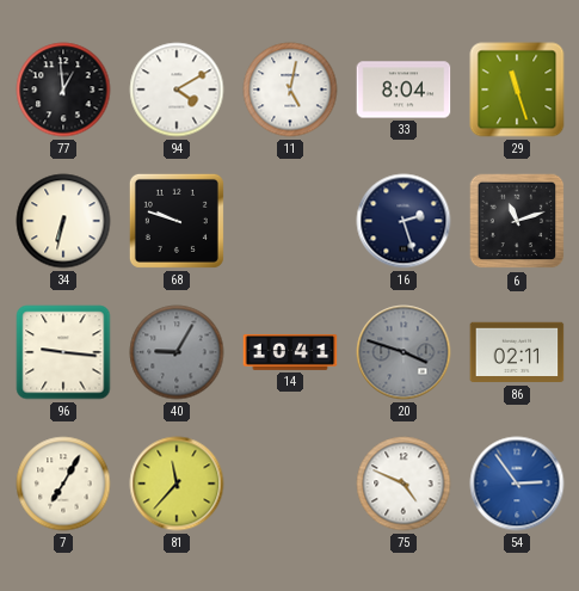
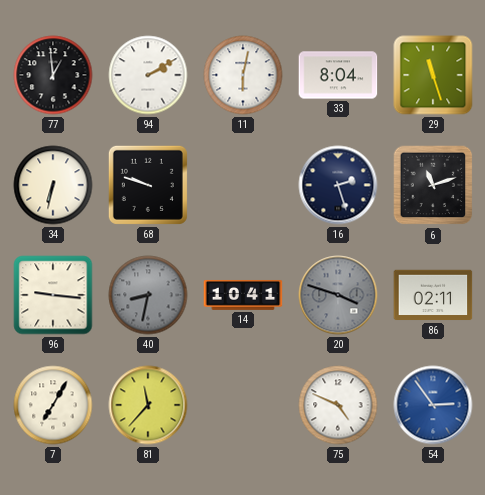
94: 4:10 -> 2:10 (148, 75)
11: 5:02 -> 6:02 (243, 75)
40: 9:05 -> 8:32 (148, 295)
